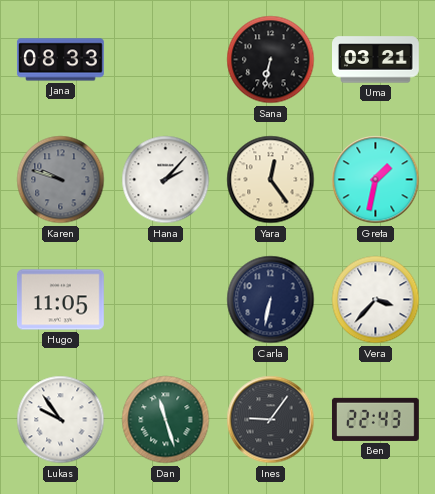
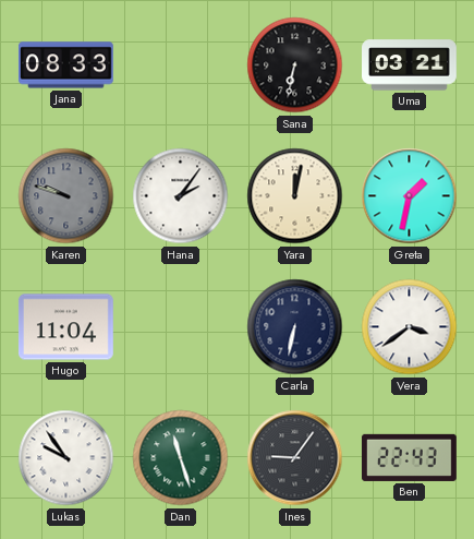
Hana: 2:07 -> 2:06 (181, 196)
Yara: 12:24 -> 12:02 (295, 196)
Hugo: 11:05 -> 11:04 (65, 327)
Vera: 3:37 -> 3:39 (410, 327)
